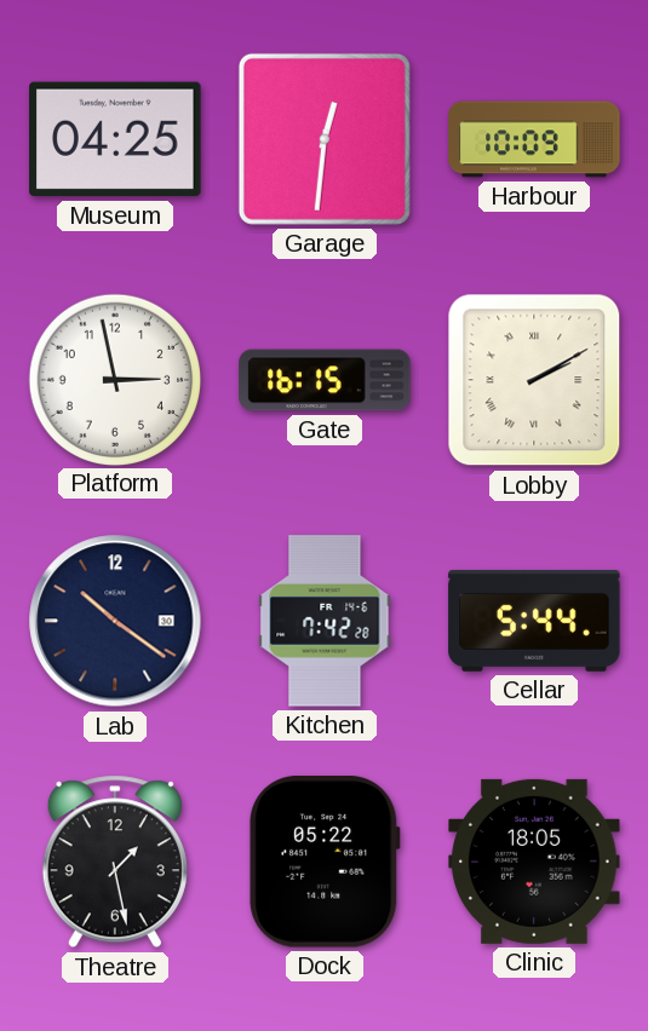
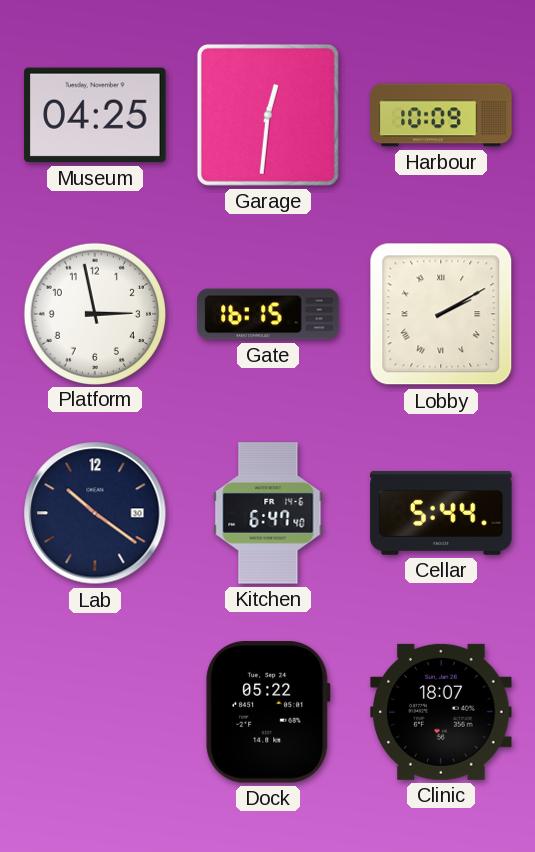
Kitchen: 7:42 -> 6:47 (268, 513)
Theatre: 1:28 -> none (115, 862)
Clinic: 18:05 -> 18:07 (441, 712)
